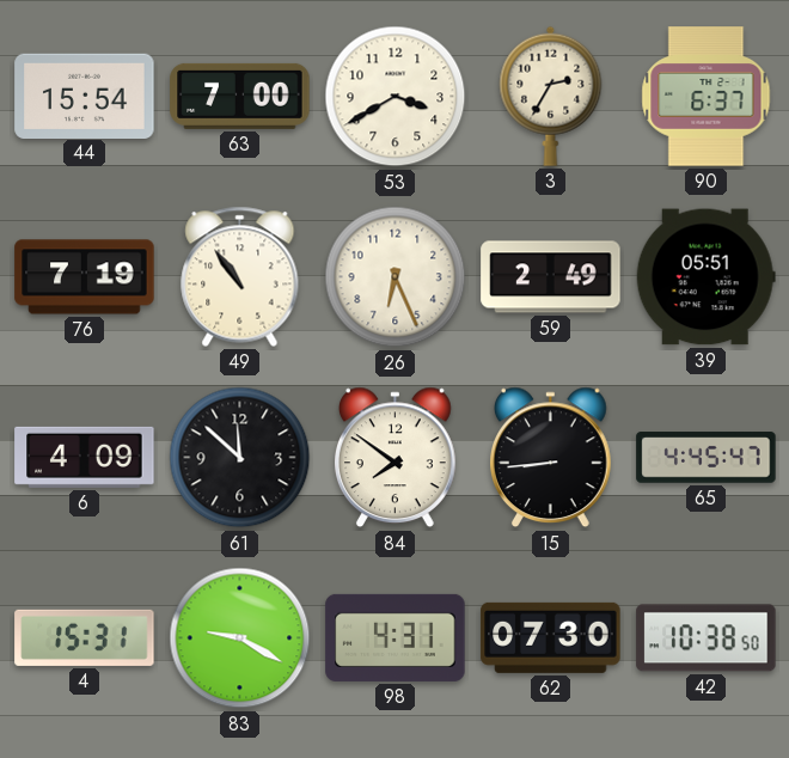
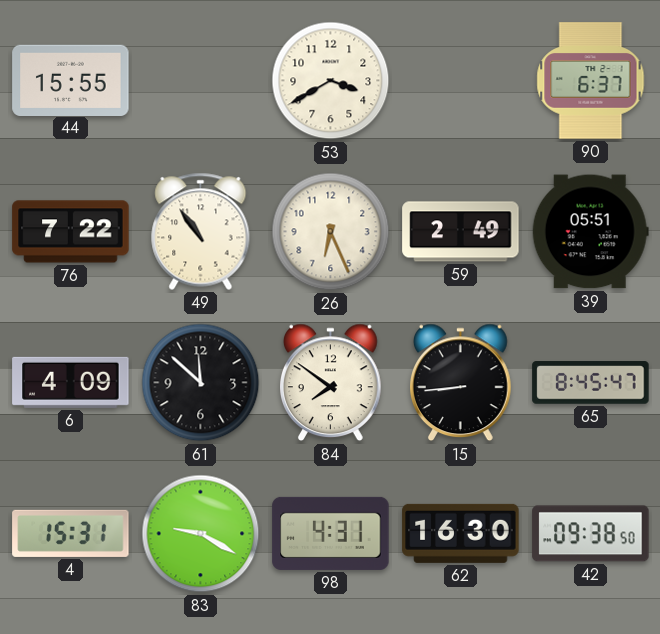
44: 15:54 -> 15:55 (71, 80)
63: 7:00 -> none (240, 96)
3: 2:35 -> none (551, 96)
76: 7:19 -> 7:22 (71, 232)
65: 4:45 -> 8:45 (591, 383)
62: 07:30 -> 16:30 (461, 533)
42: 10:38 -> 09:38 (591, 534)
